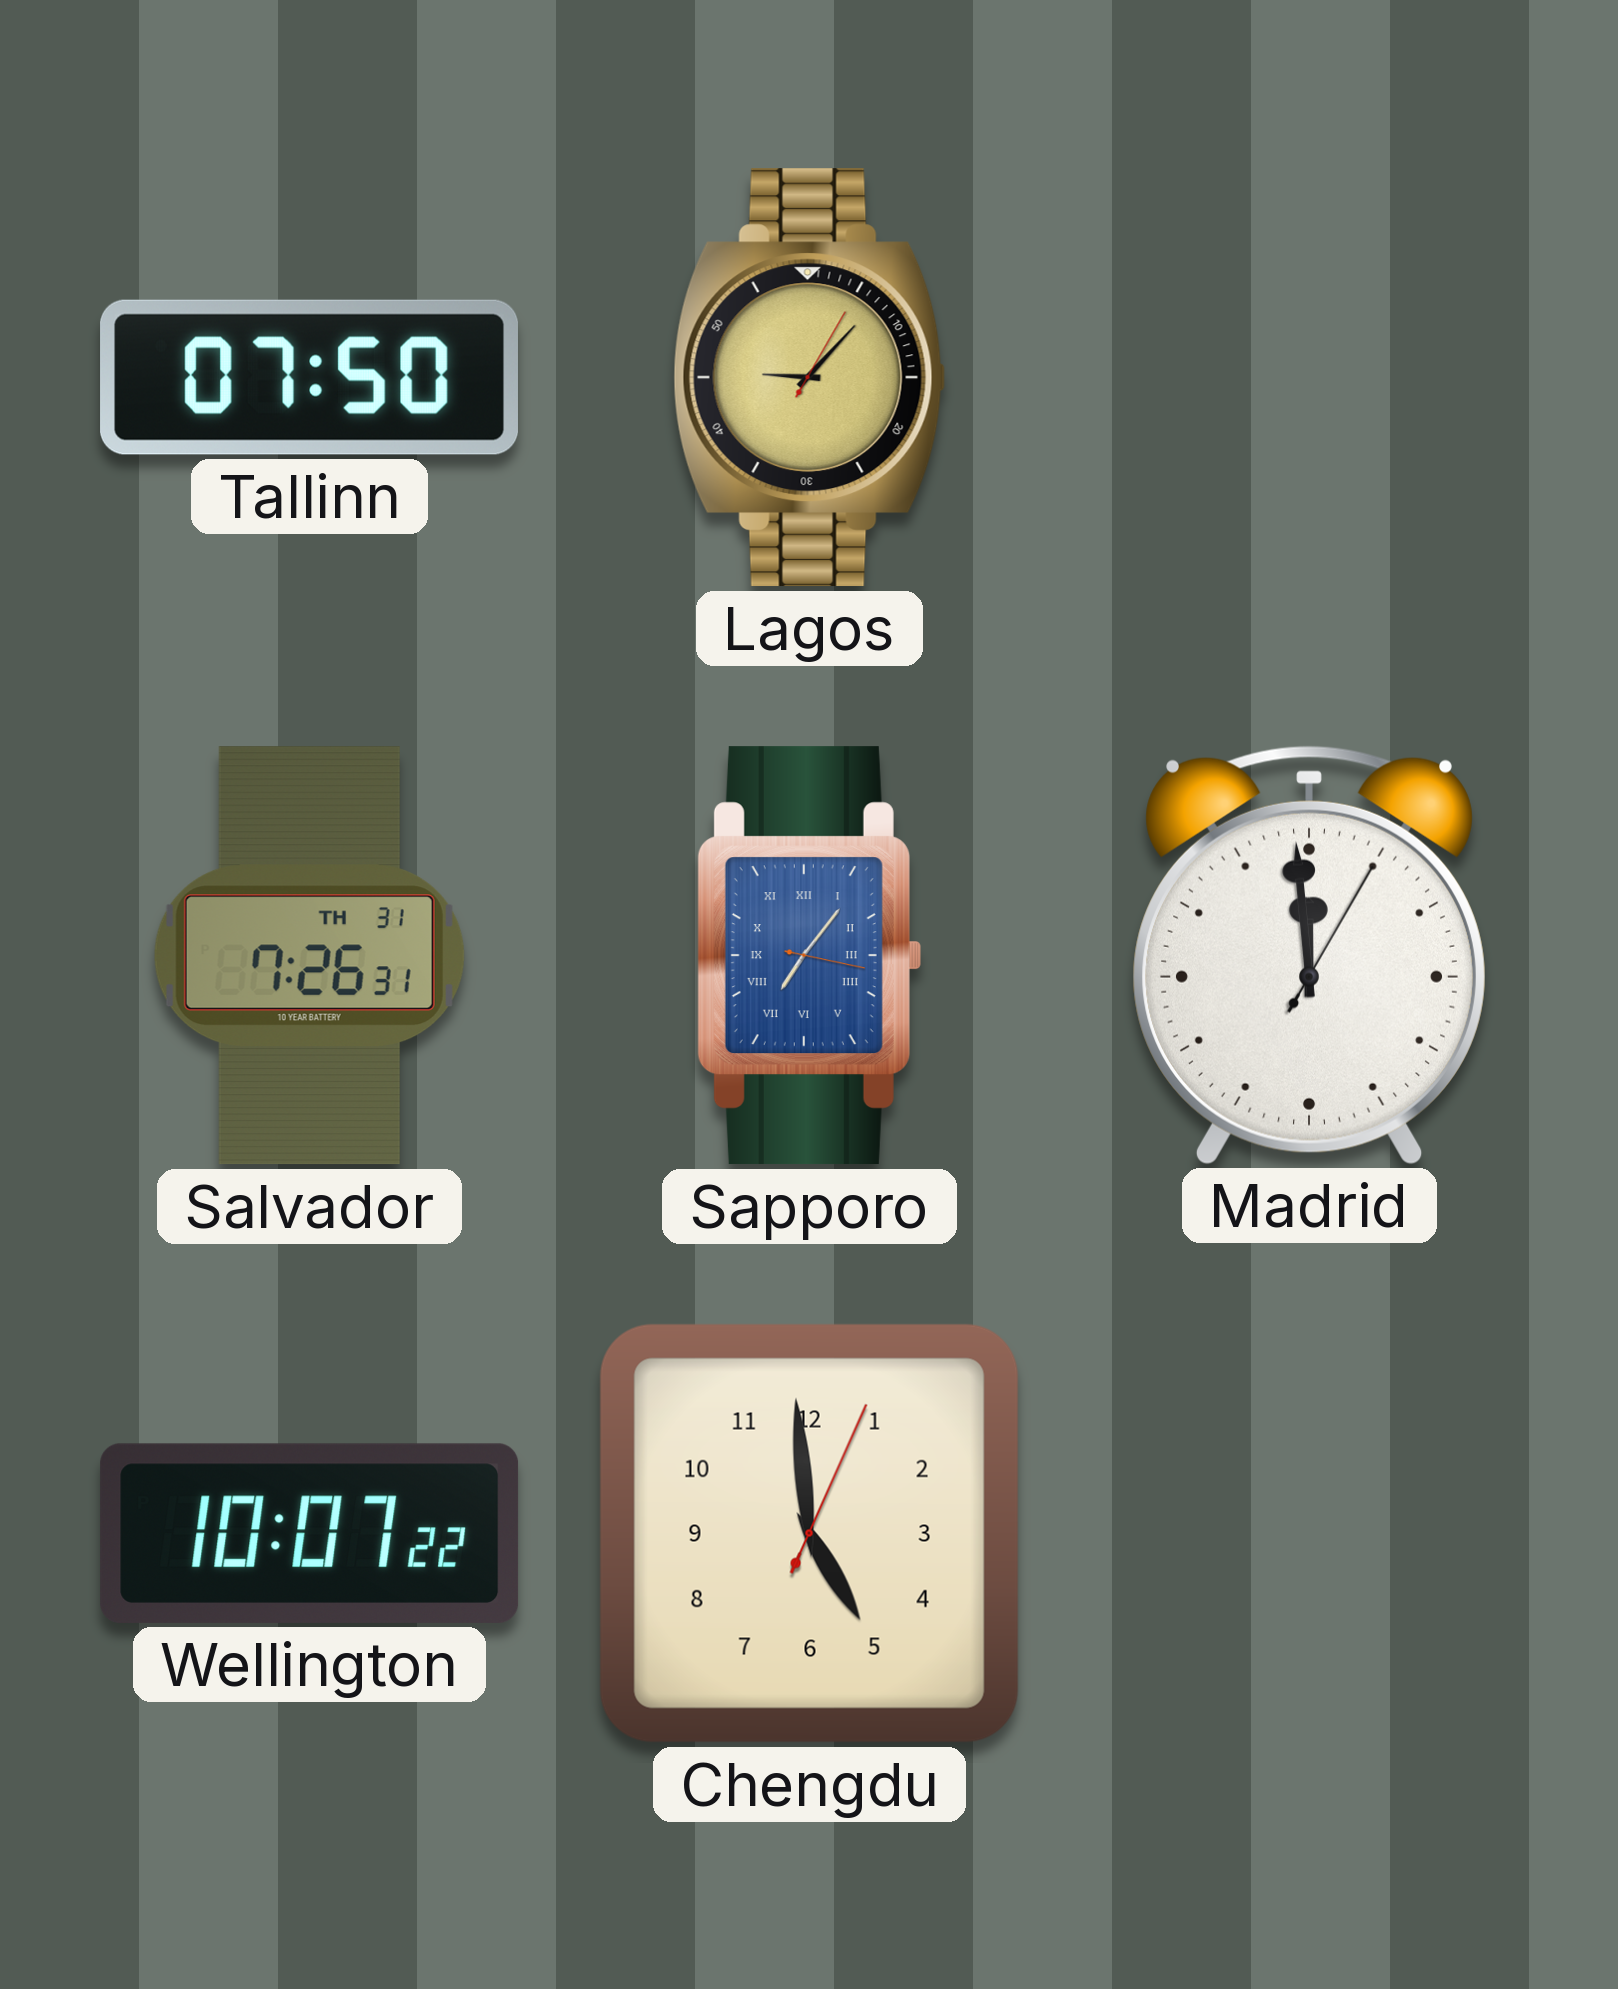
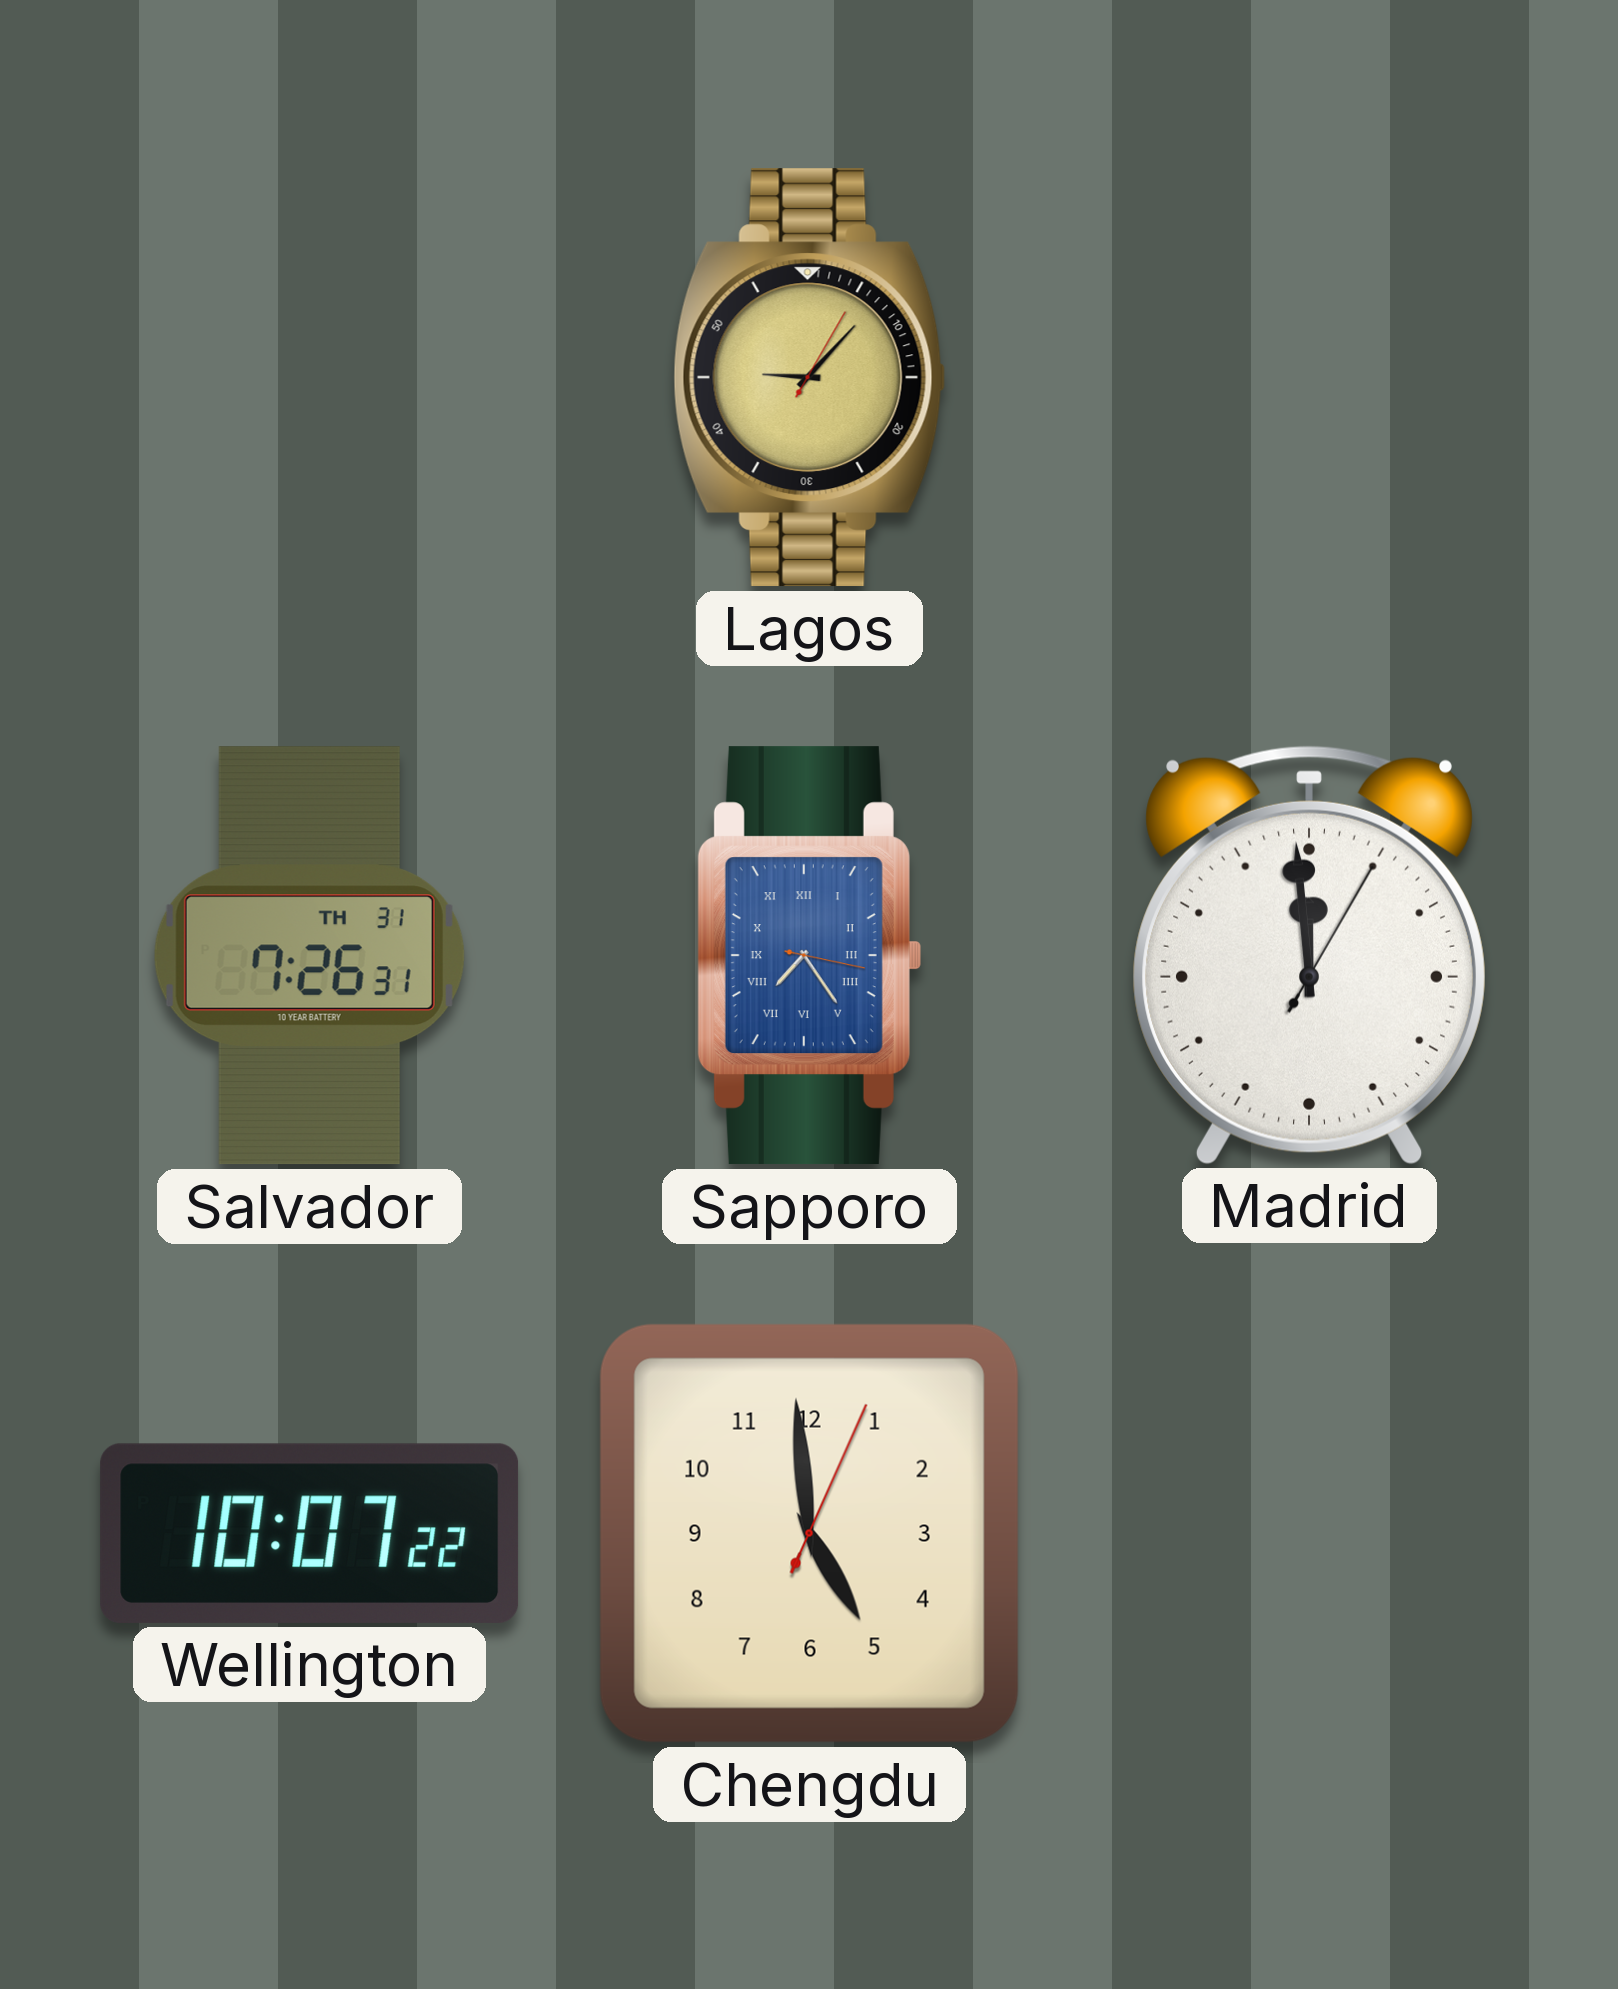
Tallinn: 07:50 -> none (309, 377)
Sapporo: 7:06 -> 7:24 (809, 956)
